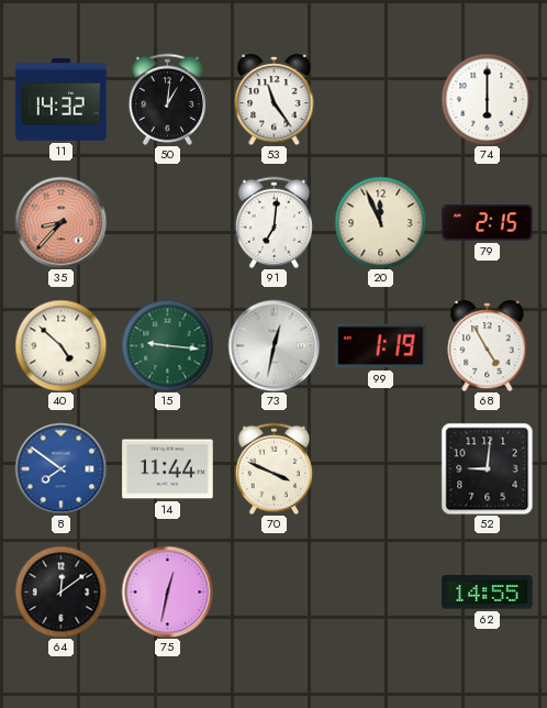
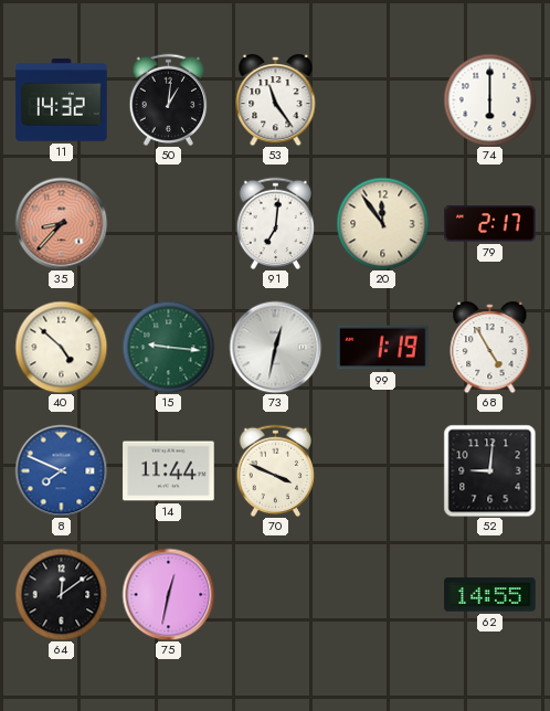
20: 11:56 -> 11:54 (382, 223)
79: 2:15 -> 2:17 (490, 224)
8: 7:51 -> 7:49 (61, 470)
